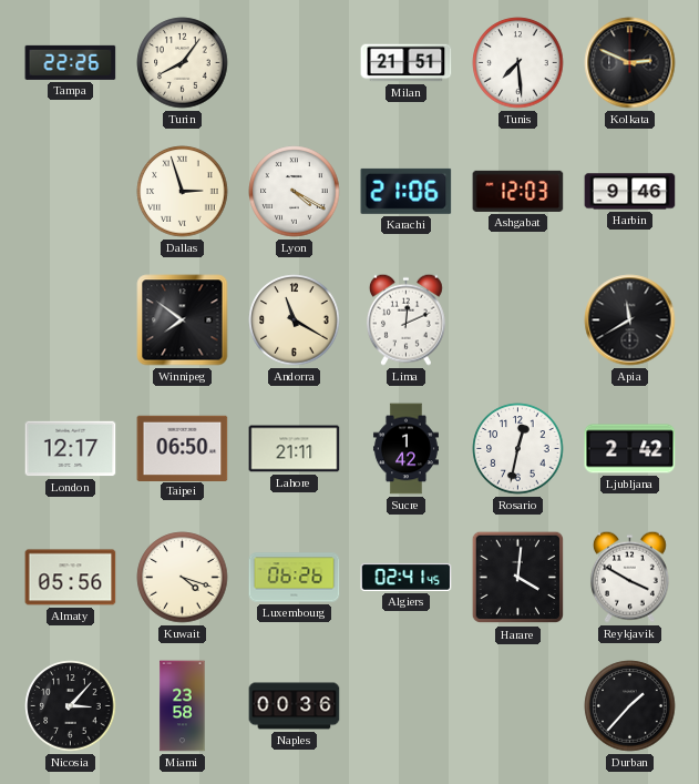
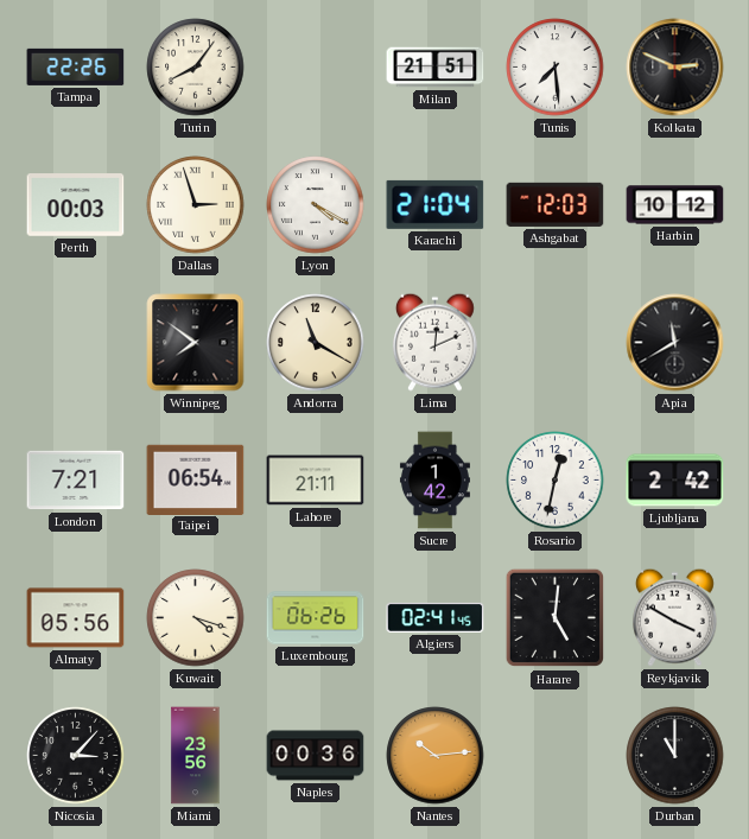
Perth: none -> 00:03 (76, 205)
Karachi: 21:06 -> 21:04 (436, 204)
Harbin: 9:46 -> 10:12 (675, 205)
London: 12:17 -> 7:21 (76, 481)
Taipei: 06:50 -> 06:54 (196, 479)
Harare: 4:01 -> 5:01 (556, 618)
Miami: 23:58 -> 23:56 (196, 756)
Nantes: none -> 10:14 (436, 756)
Durban: 1:37 -> 11:00 (675, 756)
